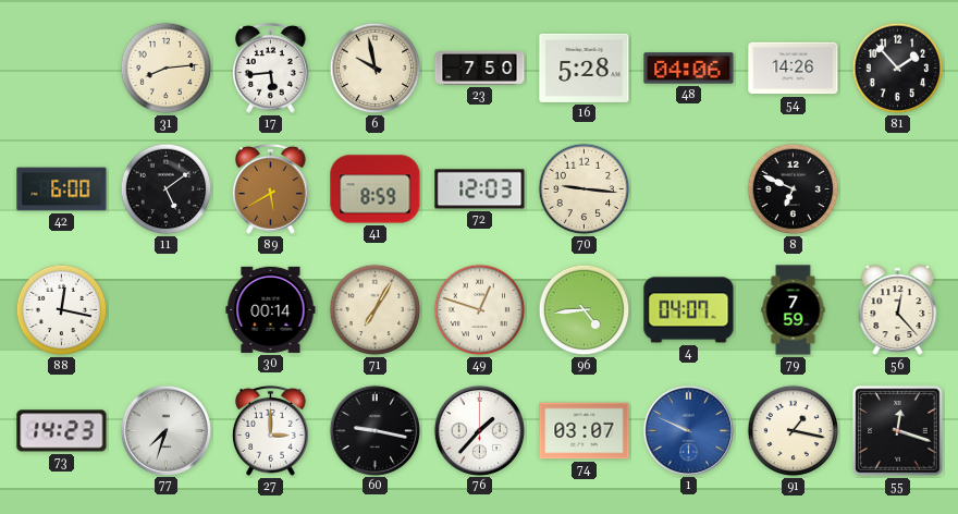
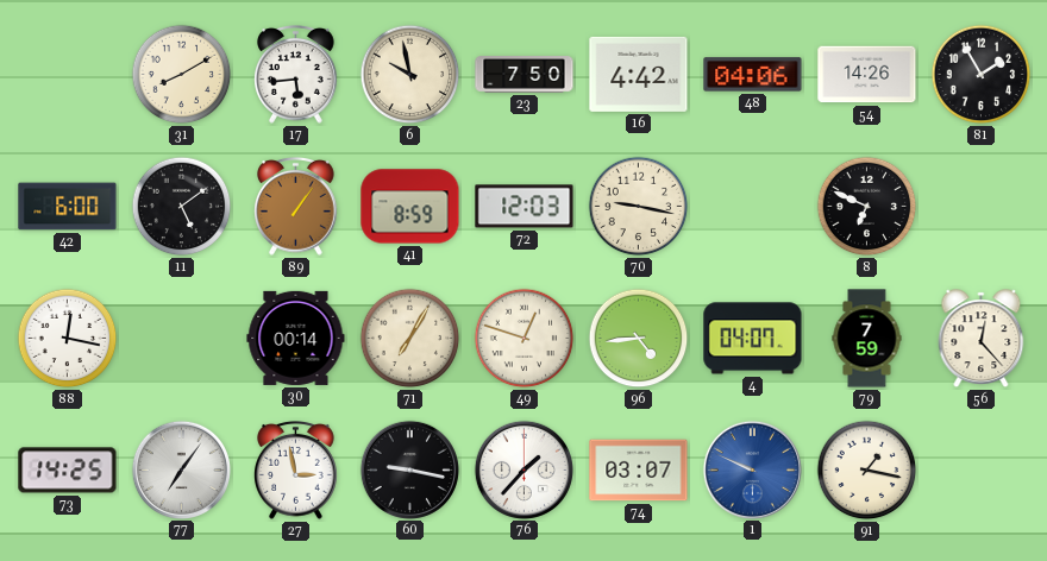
31: 8:14 -> 8:10 (182, 75)
16: 5:28 -> 4:42 (639, 74)
81: 1:53 -> 1:55 (982, 75)
89: 5:40 -> 1:06 (296, 206)
70: 9:16 -> 9:17 (639, 207)
73: 14:23 -> 14:25 (68, 471)
77: 7:33 -> 7:06 (181, 469)
27: 3:00 -> 2:58 (296, 469)
55: 12:18 -> none (898, 431)
